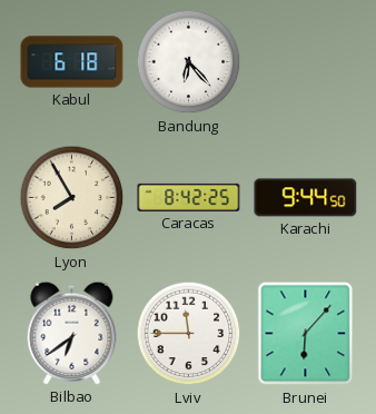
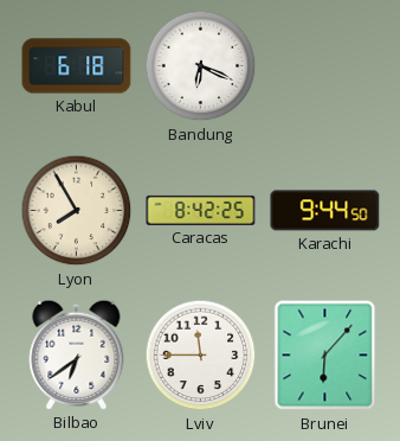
Bandung: 6:23 -> 6:19 (201, 66)
